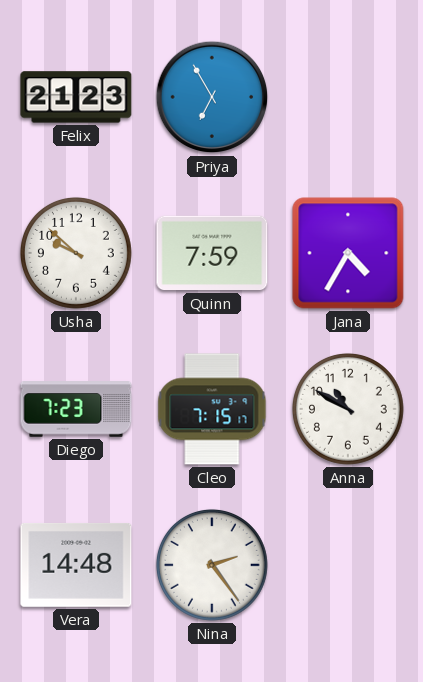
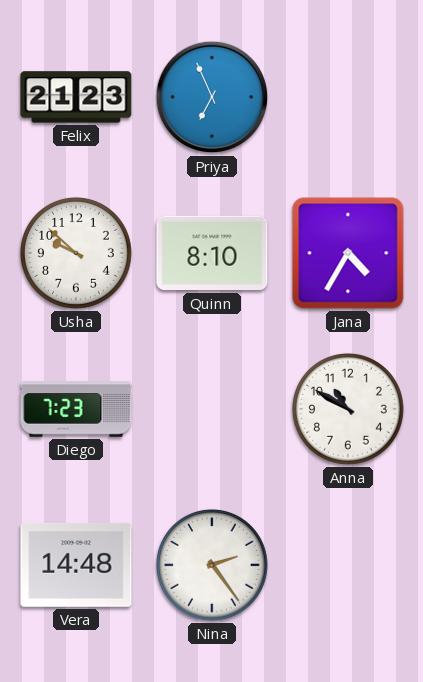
Priya: 6:55 -> 6:56 (212, 97)
Quinn: 7:59 -> 8:10 (212, 253)
Cleo: 7:15 -> none (212, 409)
